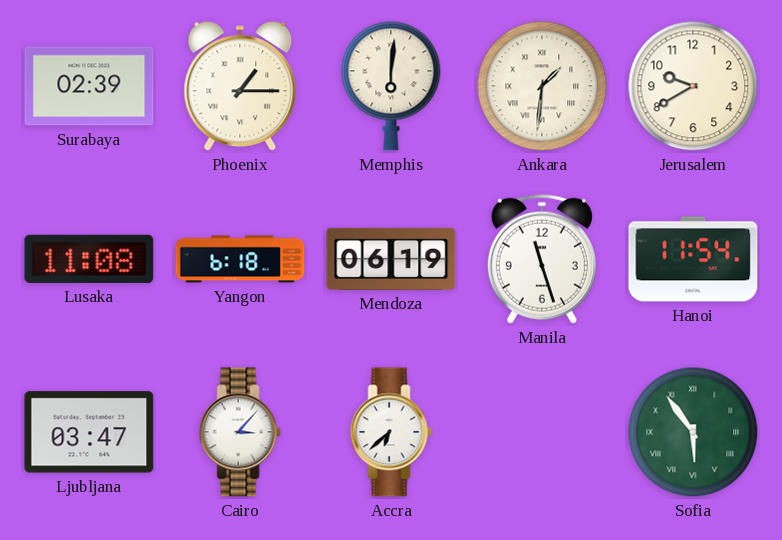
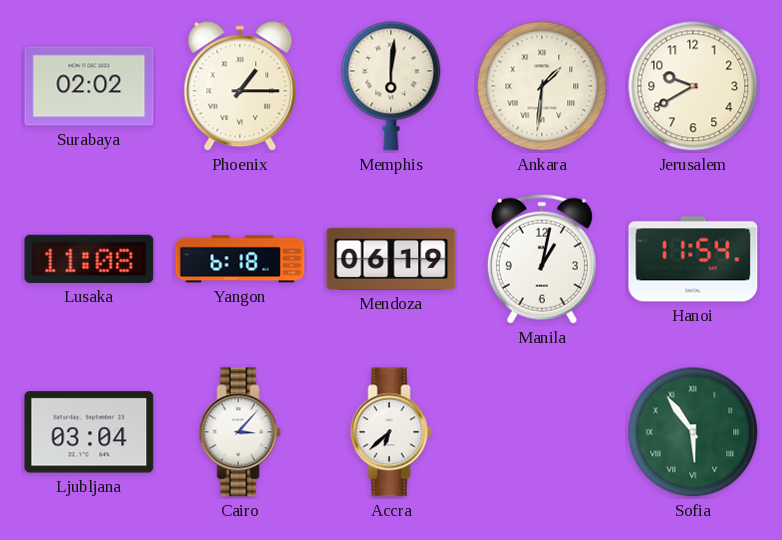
Surabaya: 02:39 -> 02:02 (89, 86)
Manila: 11:27 -> 1:02 (542, 259)
Ljubljana: 03:47 -> 03:04 (89, 432)
